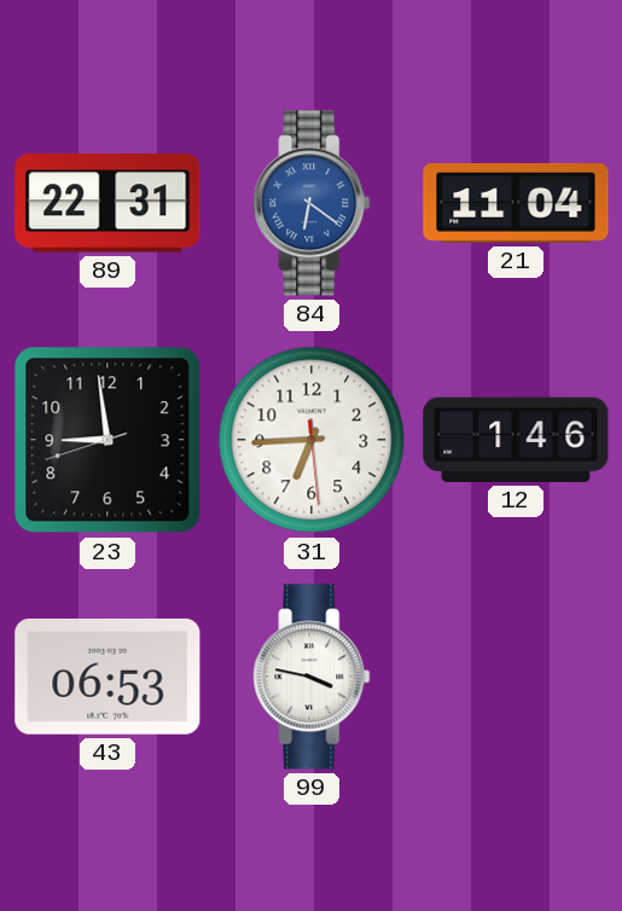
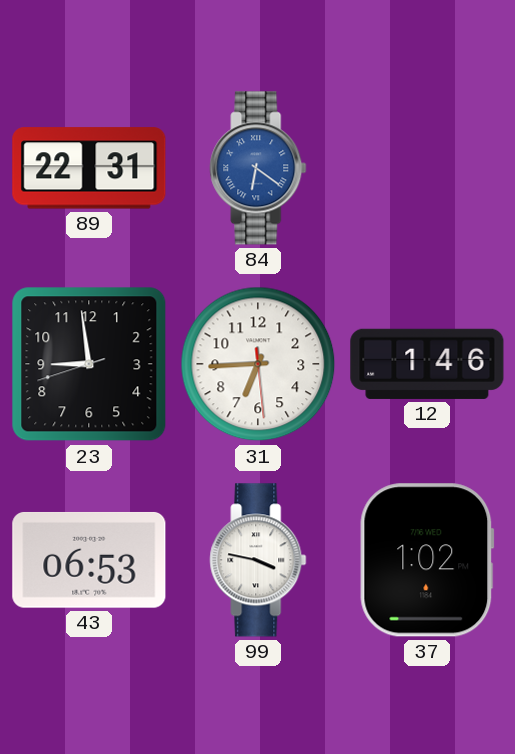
21: 11:04 -> none (516, 204)
37: none -> 1:02 (427, 560)
